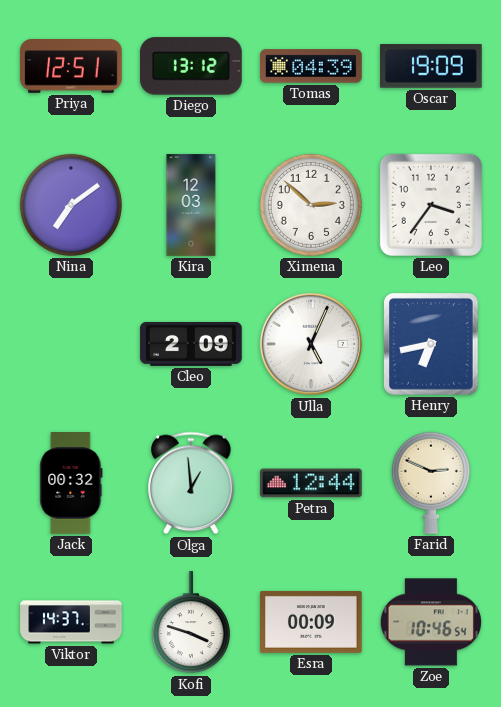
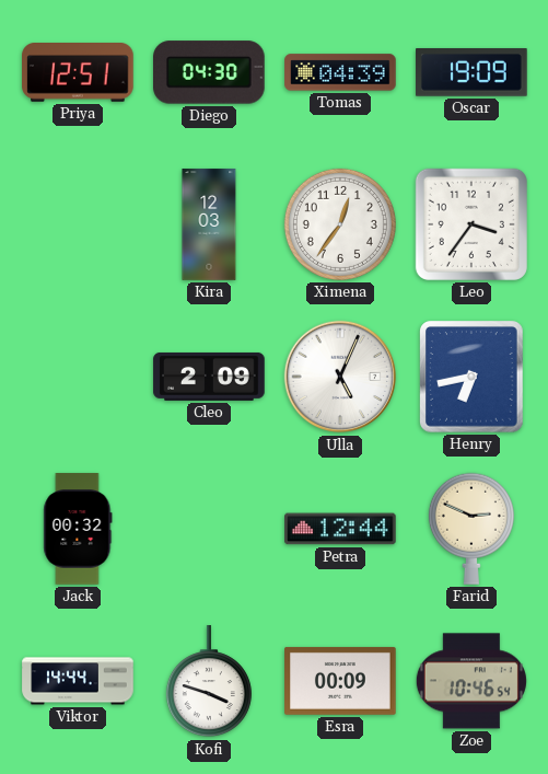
Diego: 13:12 -> 04:30 (210, 72)
Nina: 7:09 -> none (71, 205)
Ximena: 2:52 -> 12:36 (340, 224)
Olga: 12:59 -> none (191, 483)
Viktor: 14:37 -> 14:44 (78, 681)
